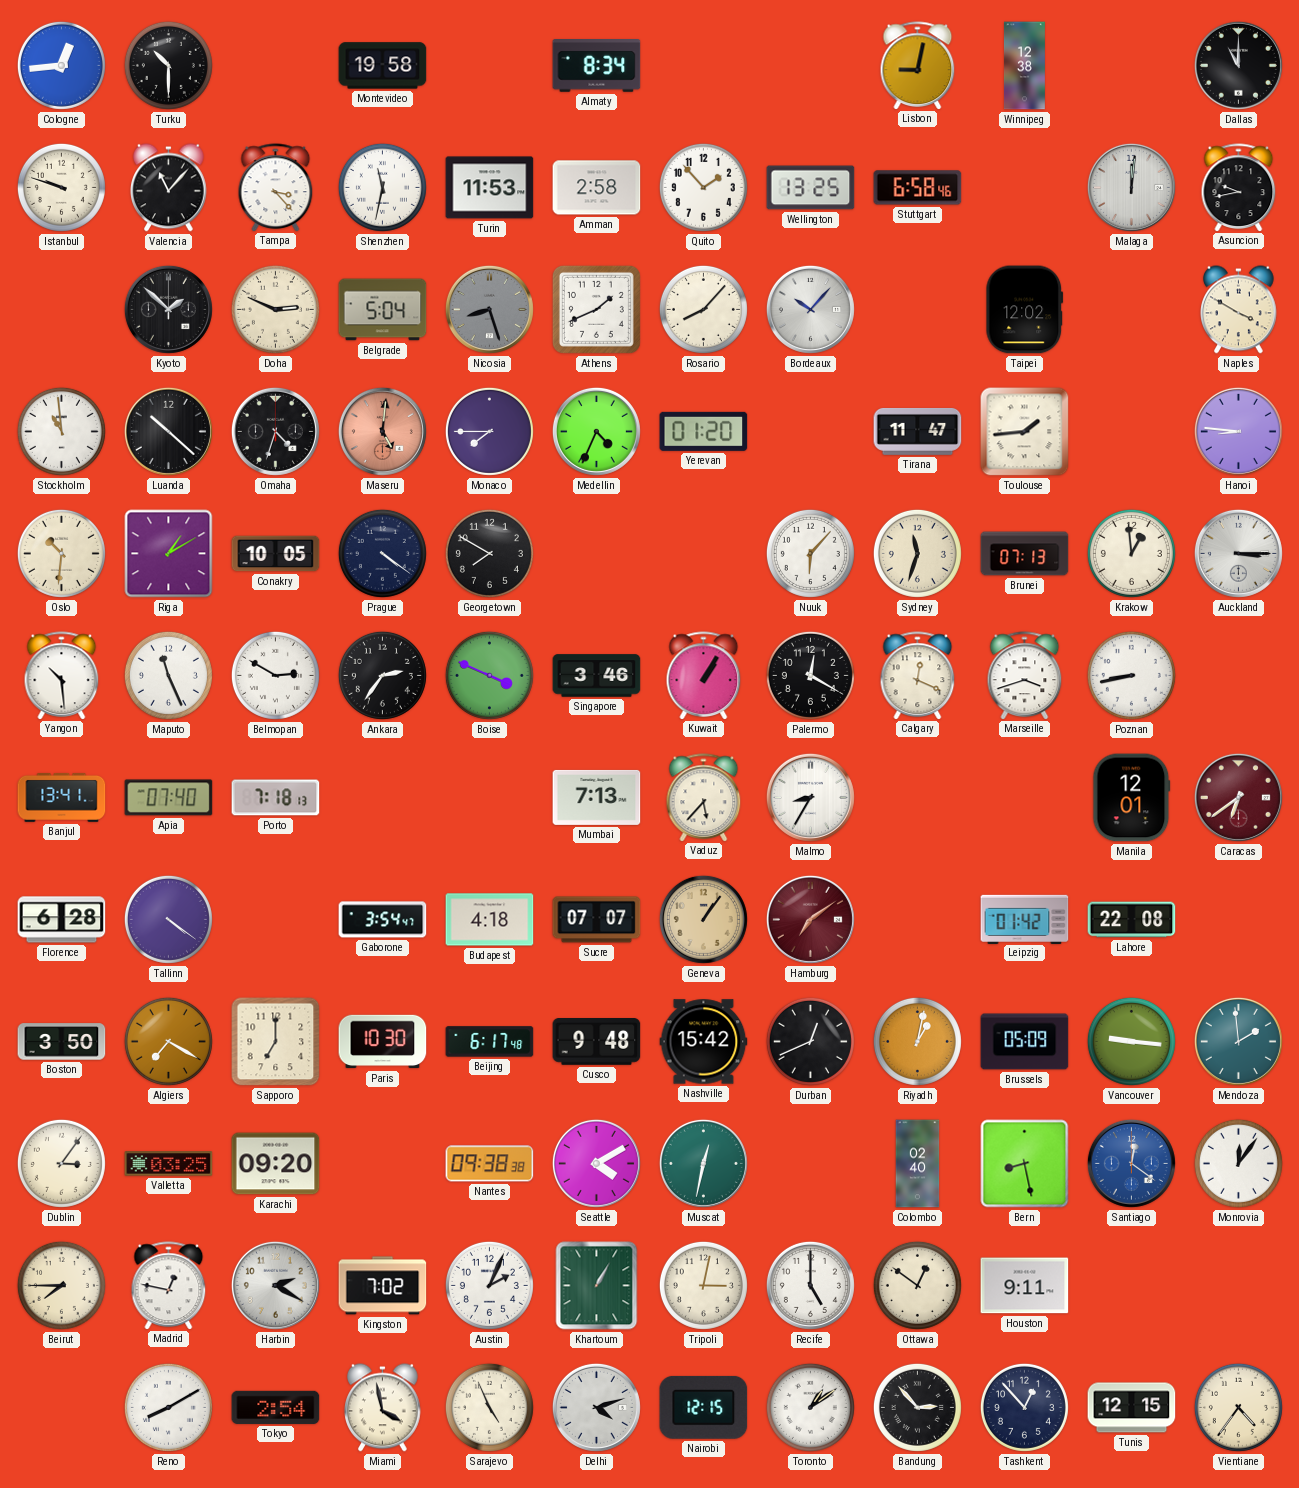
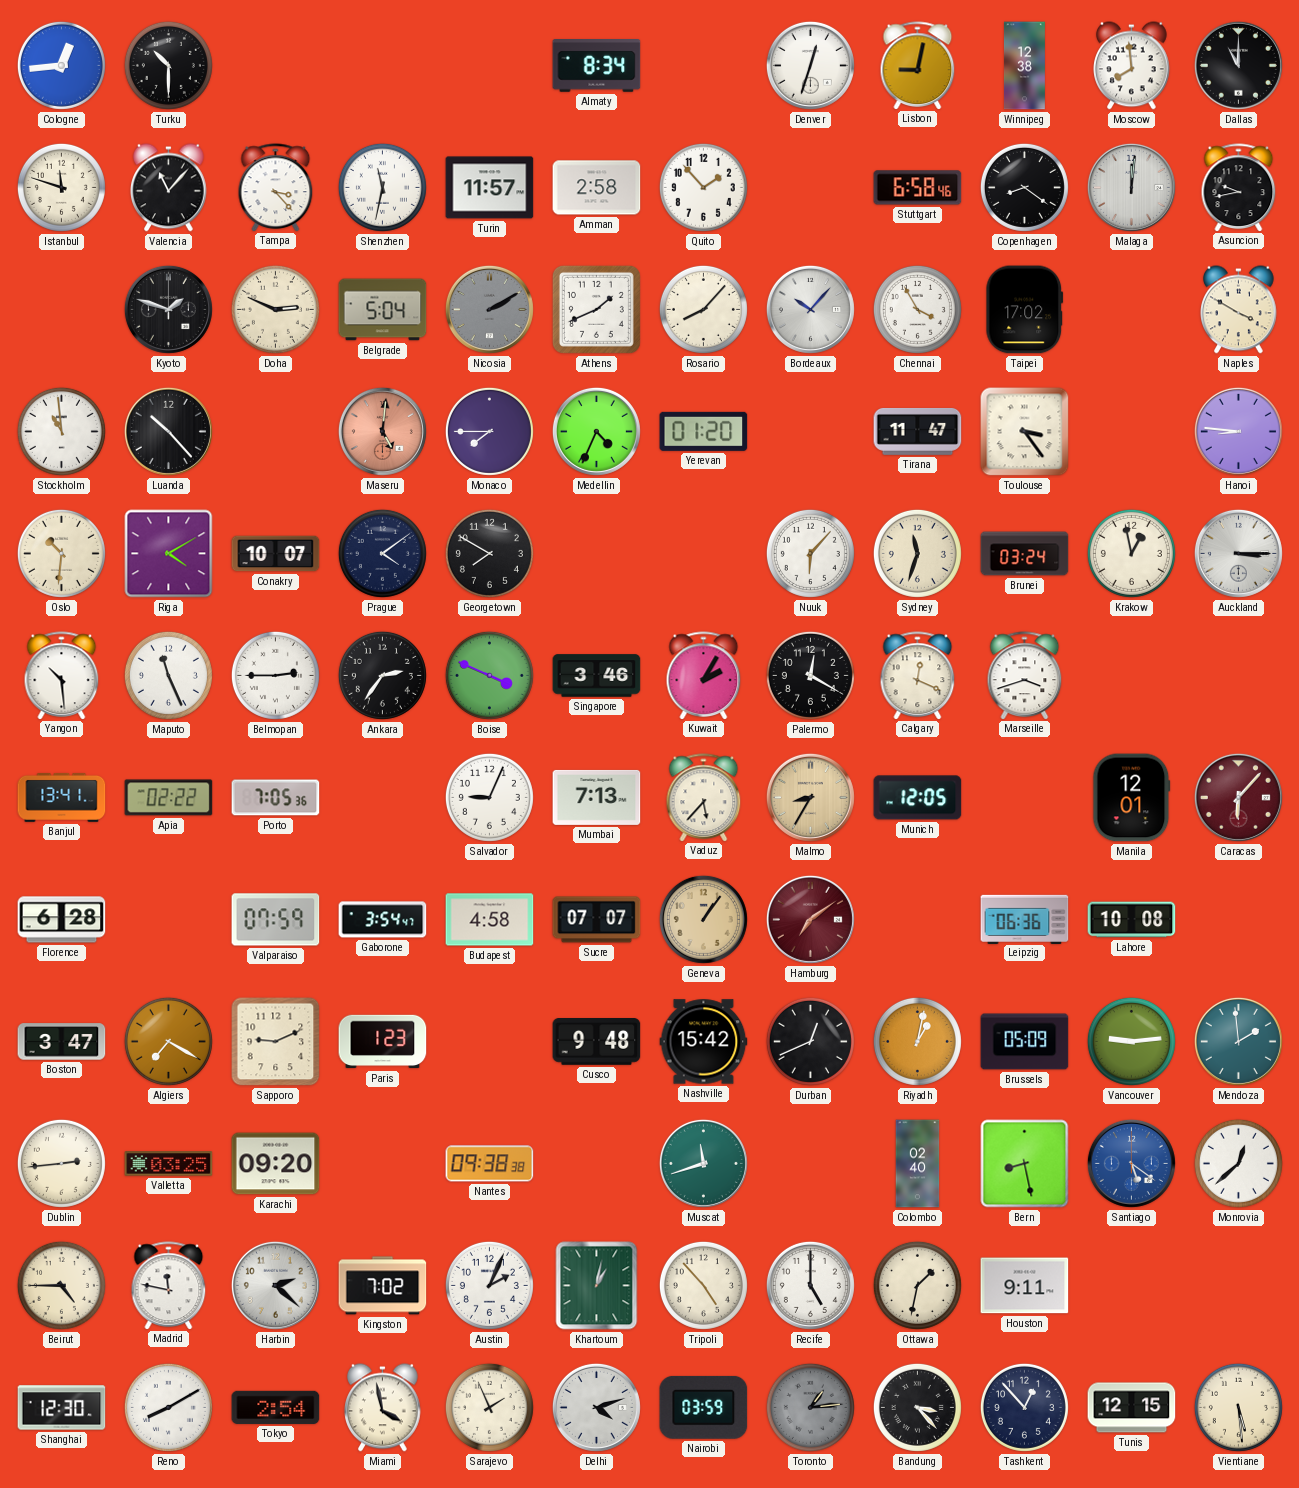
Montevideo: 19:58 -> none (383, 66)
Denver: none -> 12:33 (810, 65)
Moscow: none -> 7:59 (1132, 66)
Istanbul: 9:48 -> 11:48 (61, 187)
Turin: 11:53 -> 11:57 (490, 188)
Wellington: 13:25 -> none (811, 188)
Copenhagen: none -> 8:21 (1024, 187)
Kyoto: 1:52 -> 1:48 (168, 309)
Nicosia: 8:27 -> 2:10 (489, 309)
Chennai: none -> 3:55 (917, 309)
Taipei: 12:02 -> 17:02 (1025, 310)
Luanda: 10:22 -> 10:23 (168, 431)
Omaha: 4:33 -> none (275, 431)
Toulouse: 1:44 -> 3:24 (1025, 432)
Riga: 1:10 -> 4:10 (169, 554)
Conakry: 10:05 -> 10:07 (276, 554)
Prague: 4:21 -> 4:09 (382, 553)
Brunei: 07:13 -> 03:24 (1025, 554)
Krakow: 12:59 -> 12:58 (1131, 553)
Belmopan: 2:50 -> 2:45 (275, 675)
Kuwait: 1:05 -> 2:05 (704, 675)
Poznan: 8:43 -> none (1131, 675)
Apia: 07:40 -> 02:22 (169, 798)
Porto: 7:18 -> 7:05 (276, 798)
Salvador: none -> 9:04 (489, 797)
Malmo dial: white -> champagne (810, 797)
Munich: none -> 12:05 (918, 798)
Caracas: 6:39 -> 6:07 (1238, 797)
Tallinn: 4:21 -> none (168, 919)
Valparaiso: none -> 07:59 (276, 920)
Budapest: 4:18 -> 4:58 (490, 920)
Leipzig: 01:42 -> 06:36 (1025, 919)
Lahore: 22:08 -> 10:08 (1132, 920)
Boston: 3:50 -> 3:47 (62, 1042)
Sapporo: 7:00 -> 9:11 (276, 1042)
Paris: 10:30 -> 1:23 (383, 1042)
Beijing: 6:17 -> none (490, 1042)
Vancouver: 9:16 -> 9:14 (1131, 1041)
Dublin: 3:06 -> 2:44 (61, 1163)
Seattle: 4:10 -> none (596, 1163)
Muscat: 12:32 -> 11:42 (703, 1163)
Santiago: 12:21 -> 5:21 (1131, 1163)
Monrovia: 12:06 -> 12:38 (1238, 1163)
Beirut: 7:45 -> 4:45 (61, 1285)
Madrid: 12:47 -> 11:47 (169, 1285)
Harbin: 2:20 -> 2:22 (275, 1285)
Khartoum: 1:05 -> 1:02 (597, 1286)
Tripoli: 3:02 -> 4:53 (703, 1285)
Ottawa: 12:51 -> 1:32 (917, 1285)
Shanghai: none -> 12:30 (62, 1408)
Sarajevo: 4:56 -> 1:56 (489, 1407)
Nairobi: 12:15 -> 03:59 (704, 1407)
Toronto: 1:09 -> 1:14 (810, 1407)
Toronto dial: white -> grey (810, 1407)
Bandung: 2:53 -> 3:23 (917, 1407)
Vientiane: 4:36 -> 5:29 (1238, 1407)
